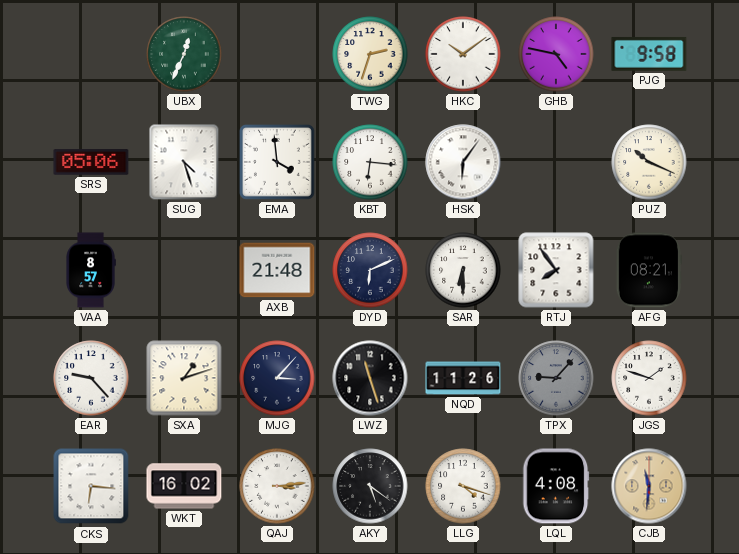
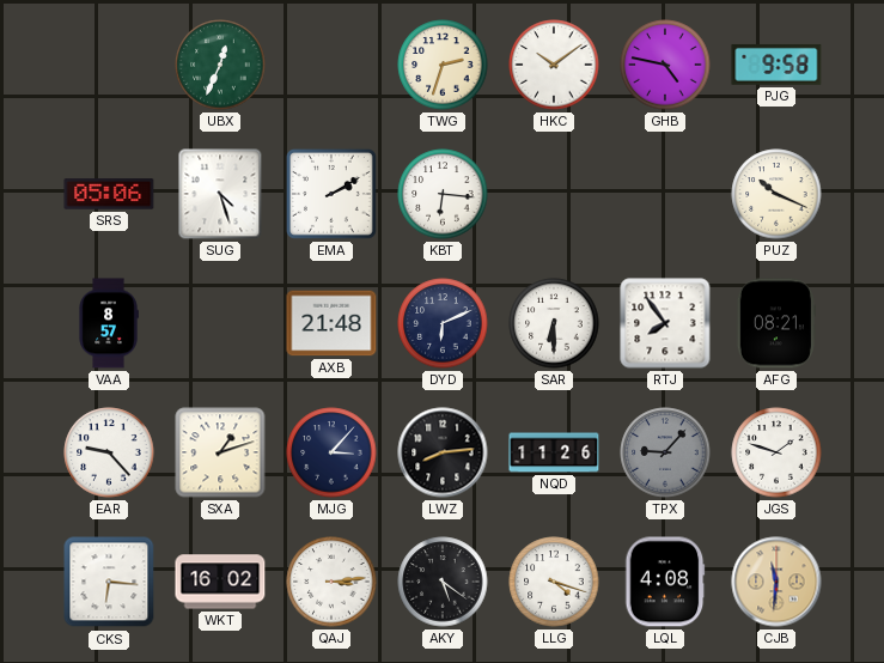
EMA: 3:59 -> 2:10 (331, 194)
HSK: 6:06 -> none (463, 162)
LWZ: 11:27 -> 8:14 (443, 452)
